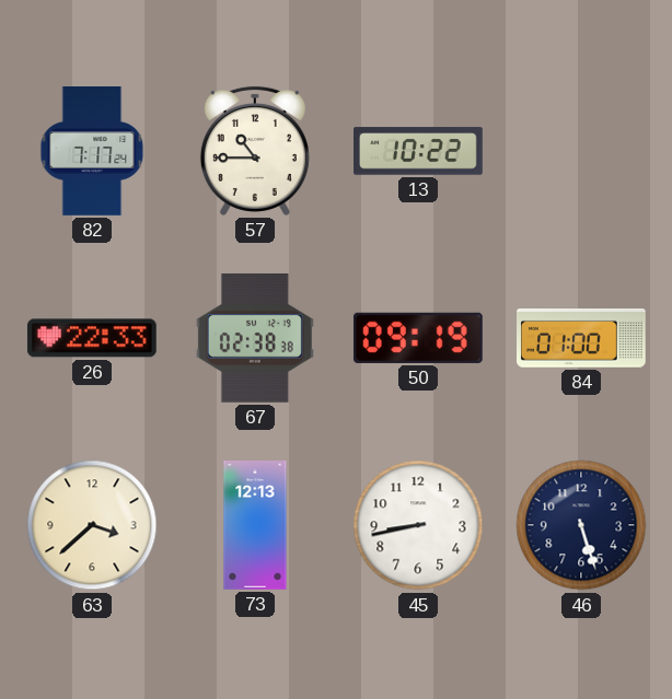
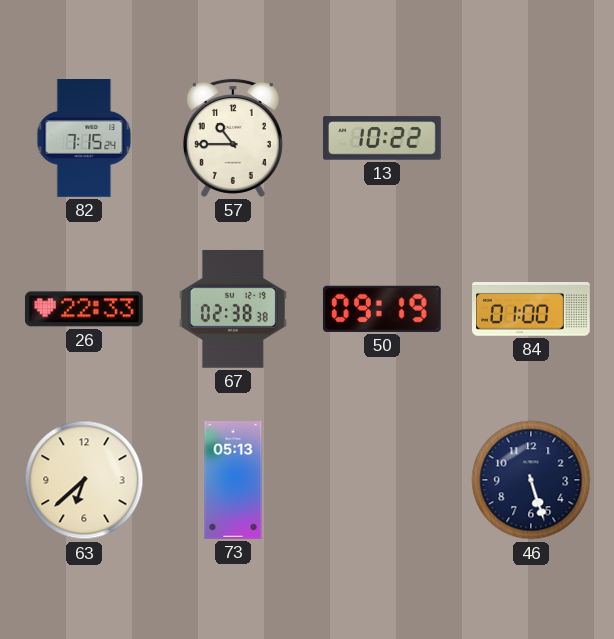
82: 7:17 -> 7:15 (84, 139)
63: 3:38 -> 6:38 (84, 480)
73: 12:13 -> 05:13 (233, 480)
45: 8:43 -> none (418, 525)
